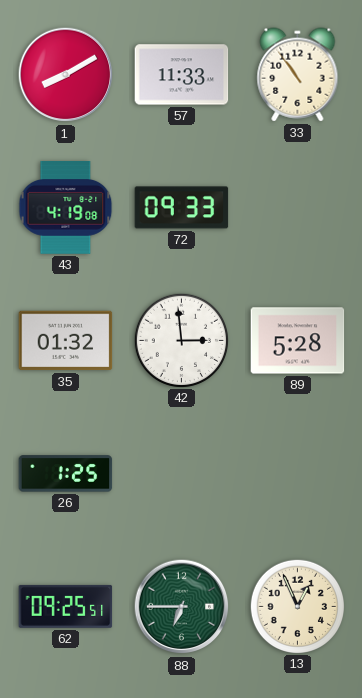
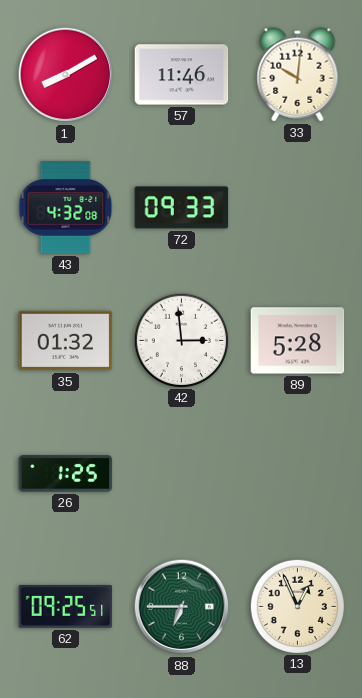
57: 11:33 -> 11:46 (182, 75)
33: 10:54 -> 10:01 (298, 75)
43: 4:19 -> 4:32 (66, 208)
